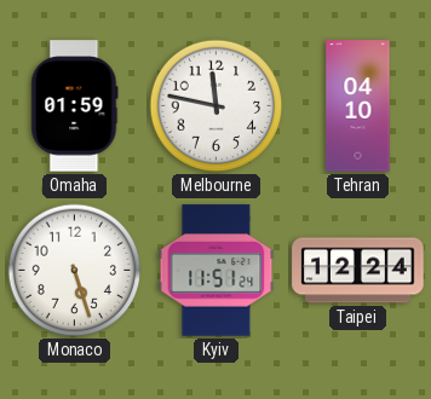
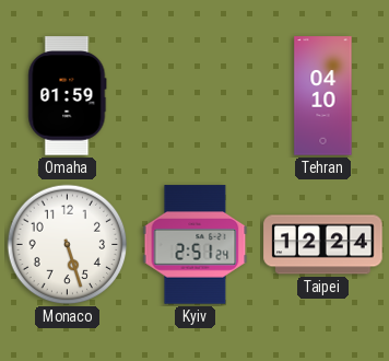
Melbourne: 11:47 -> none (217, 106)
Kyiv: 11:51 -> 2:51 (196, 245)
